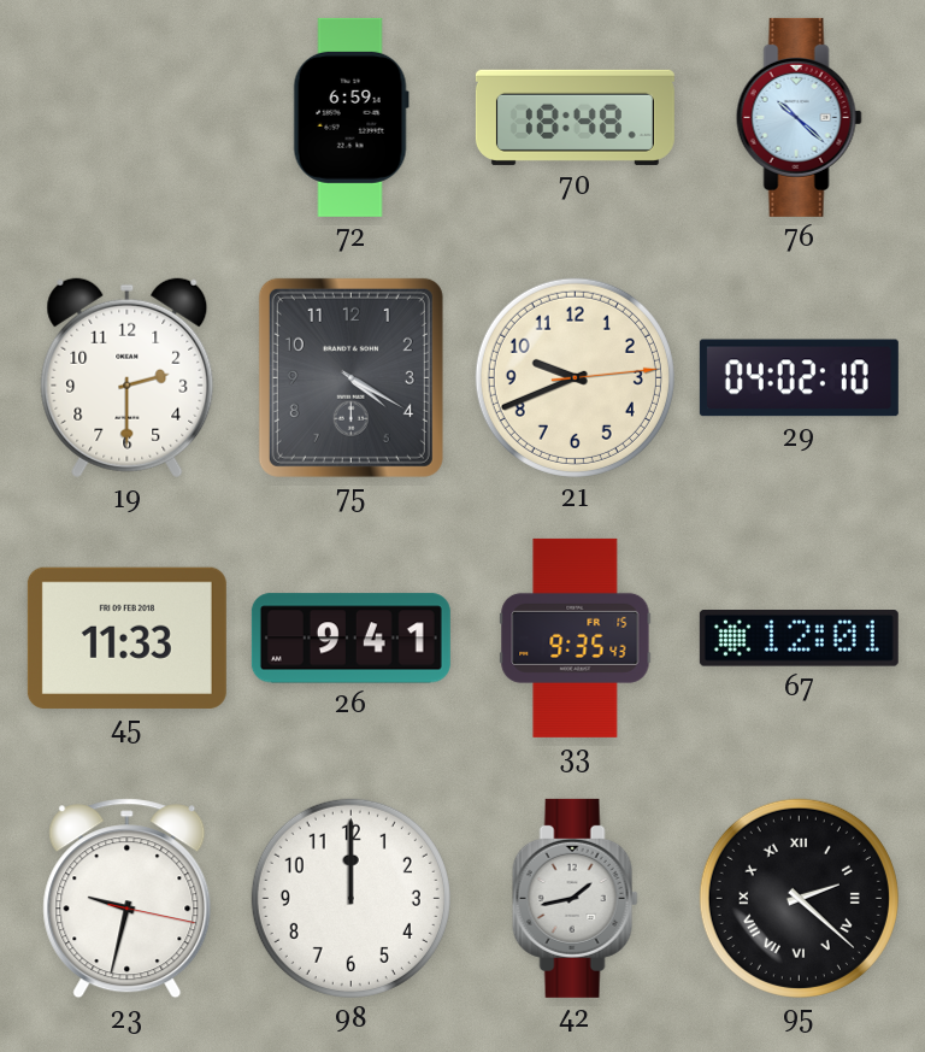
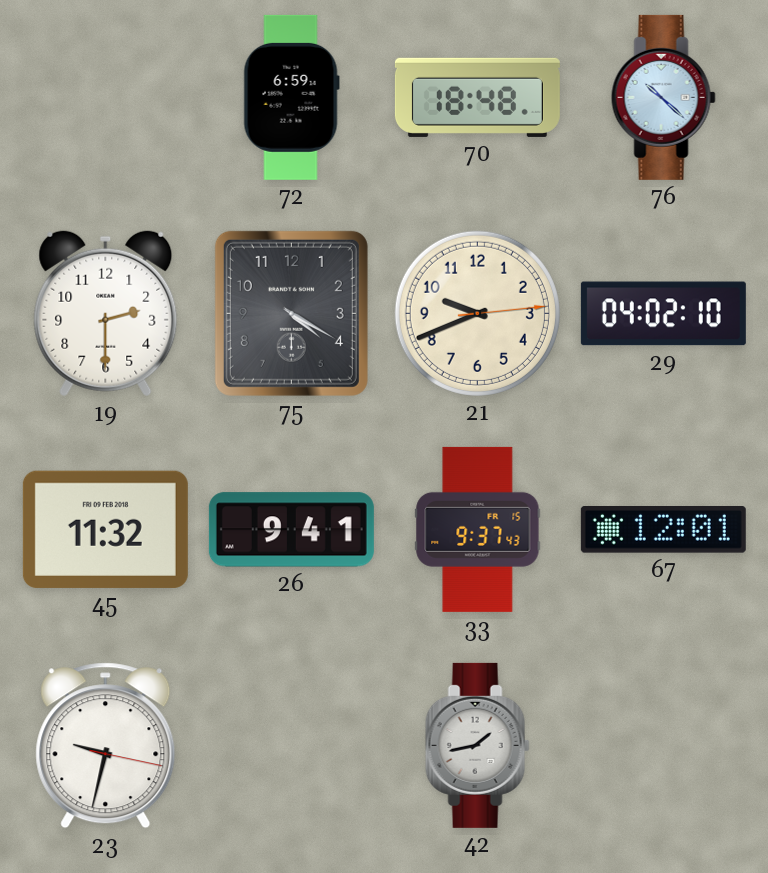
45: 11:33 -> 11:32 (105, 529)
33: 9:35 -> 9:37 (478, 529)
98: 12:00 -> none (350, 898)
95: 2:22 -> none (799, 898)
